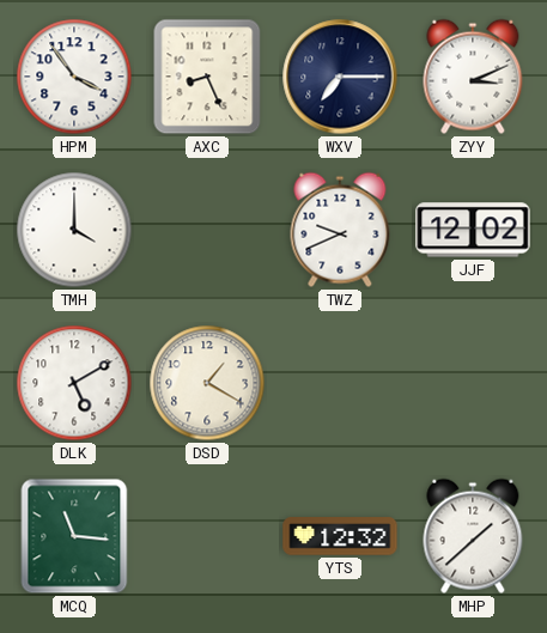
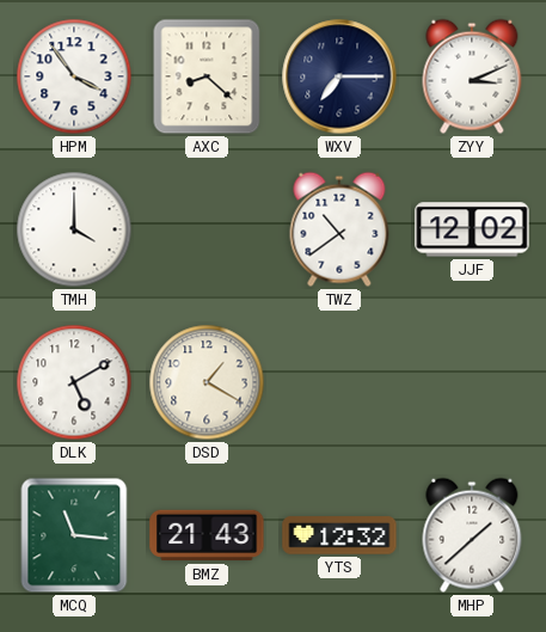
AXC: 8:26 -> 8:22 (207, 76)
TWZ: 9:41 -> 10:39 (339, 229)
BMZ: none -> 21:43 (207, 535)
